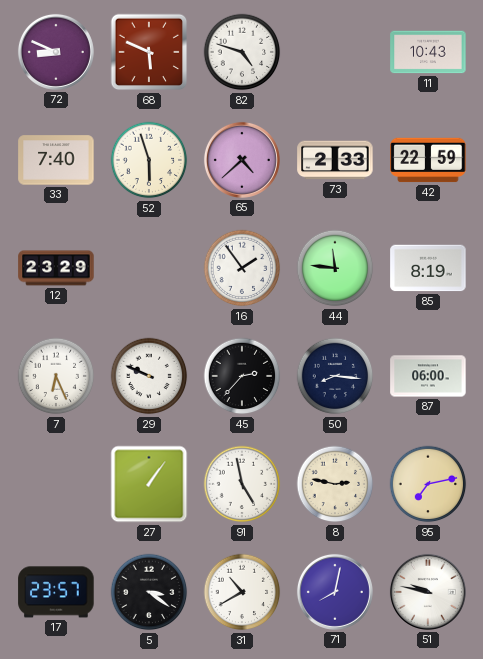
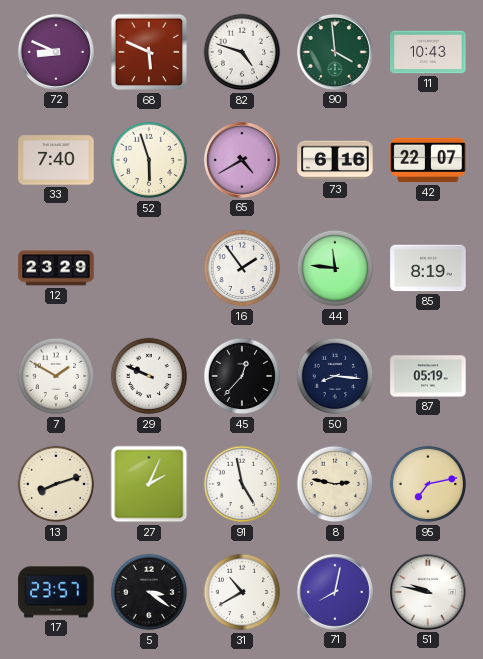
90: none -> 3:59 (335, 52)
65: 4:38 -> 4:40 (242, 160)
73: 2:33 -> 6:16 (335, 160)
42: 22:59 -> 22:07 (428, 160)
7: 6:26 -> 1:50 (56, 376)
45: 2:37 -> 12:37 (242, 376)
87: 06:00 -> 05:19 (428, 376)
13: none -> 8:12 (56, 484)
27: 1:06 -> 2:04 (149, 484)
